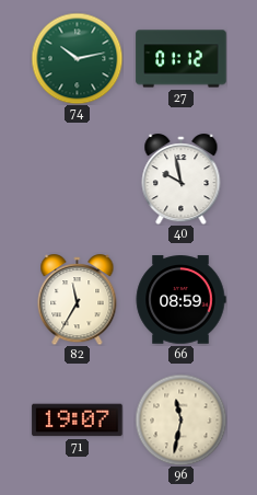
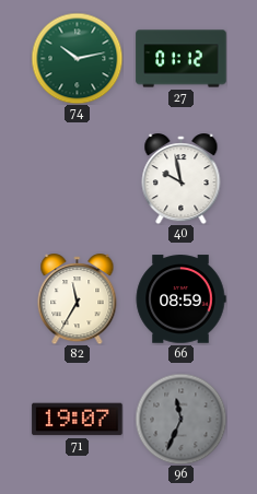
96: 11:32 -> 11:34 (180, 419)
96 dial: cream -> grey (180, 419)
